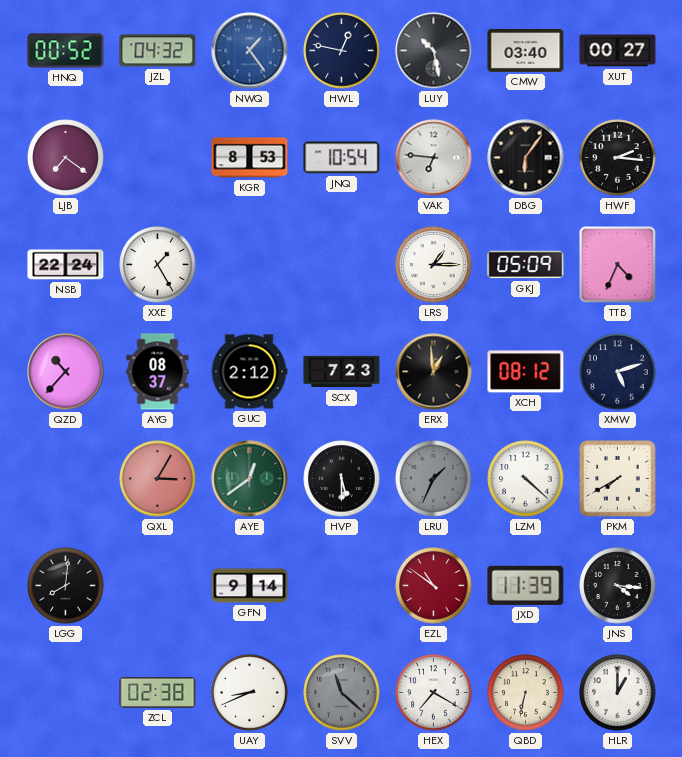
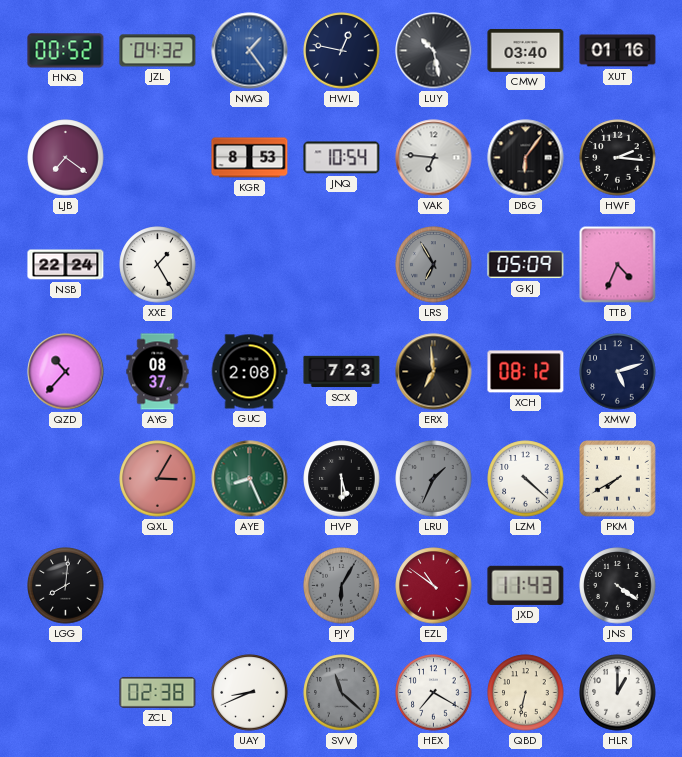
XUT: 00:27 -> 01:16 (618, 51)
LRS: 1:15 -> 6:55 (434, 265)
LRS dial: white -> grey (434, 265)
GUC: 2:12 -> 2:08 (249, 372)
ERX: 12:59 -> 6:59 (434, 372)
AYE: 12:39 -> 8:26 (250, 479)
GFN: 9:14 -> none (250, 586)
PJY: none -> 6:05 (342, 586)
JXD: 11:39 -> 11:43 (526, 585)
JNS: 4:16 -> 4:21 (618, 586)
